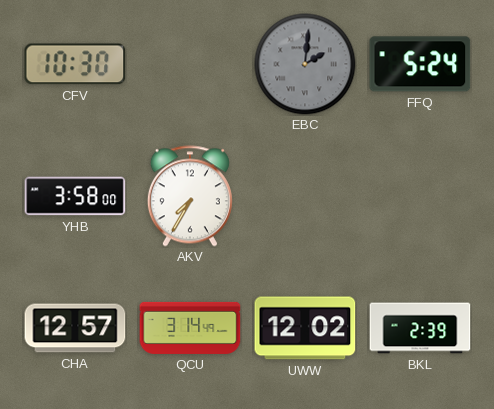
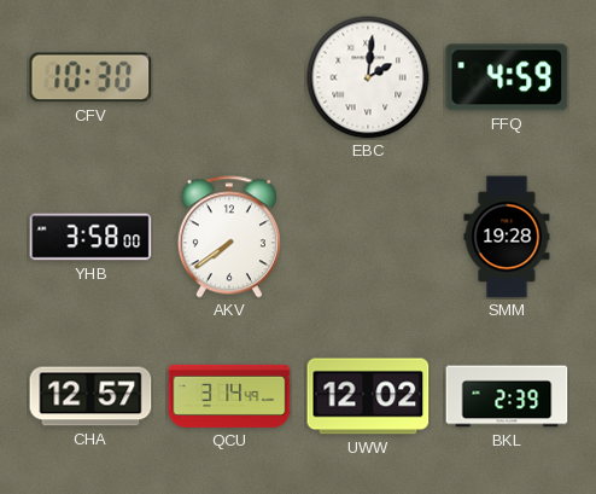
EBC dial: grey -> white (368, 77)
FFQ: 5:24 -> 4:59 (507, 77)
AKV: 7:35 -> 7:39 (229, 237)
SMM: none -> 19:28 (507, 237)
